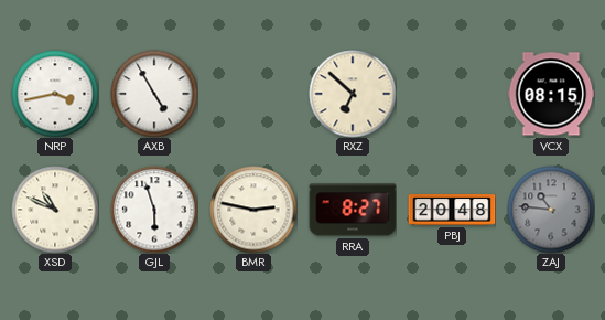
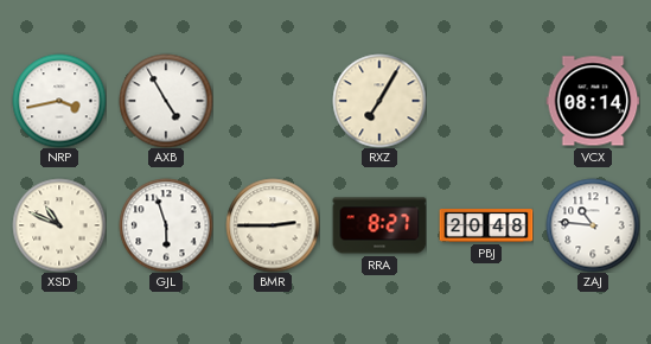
RXZ: 6:52 -> 7:05 (379, 101)
VCX: 08:15 -> 08:14 (593, 101)
BMR: 2:47 -> 2:45 (273, 225)
ZAJ dial: grey -> white (593, 225)
